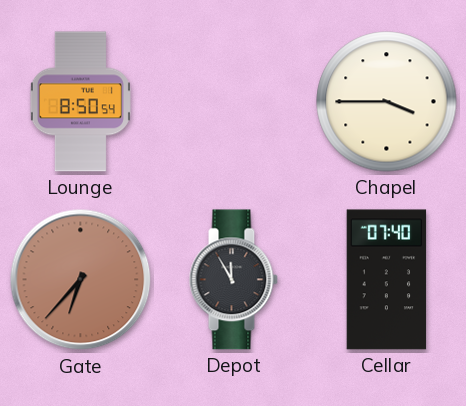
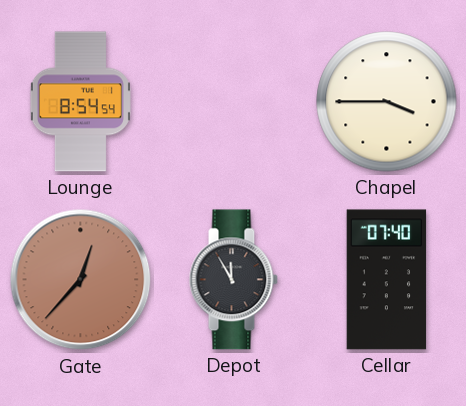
Lounge: 8:50 -> 8:54 (80, 102)
Gate: 6:37 -> 12:37 (81, 280)
